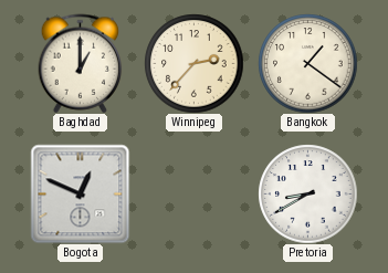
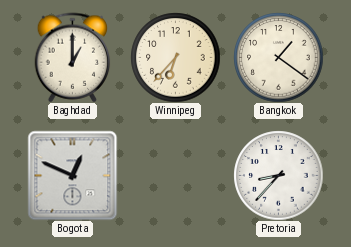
Winnipeg: 2:37 -> 6:37 (175, 57)
Pretoria: 8:40 -> 8:37 (278, 175)
